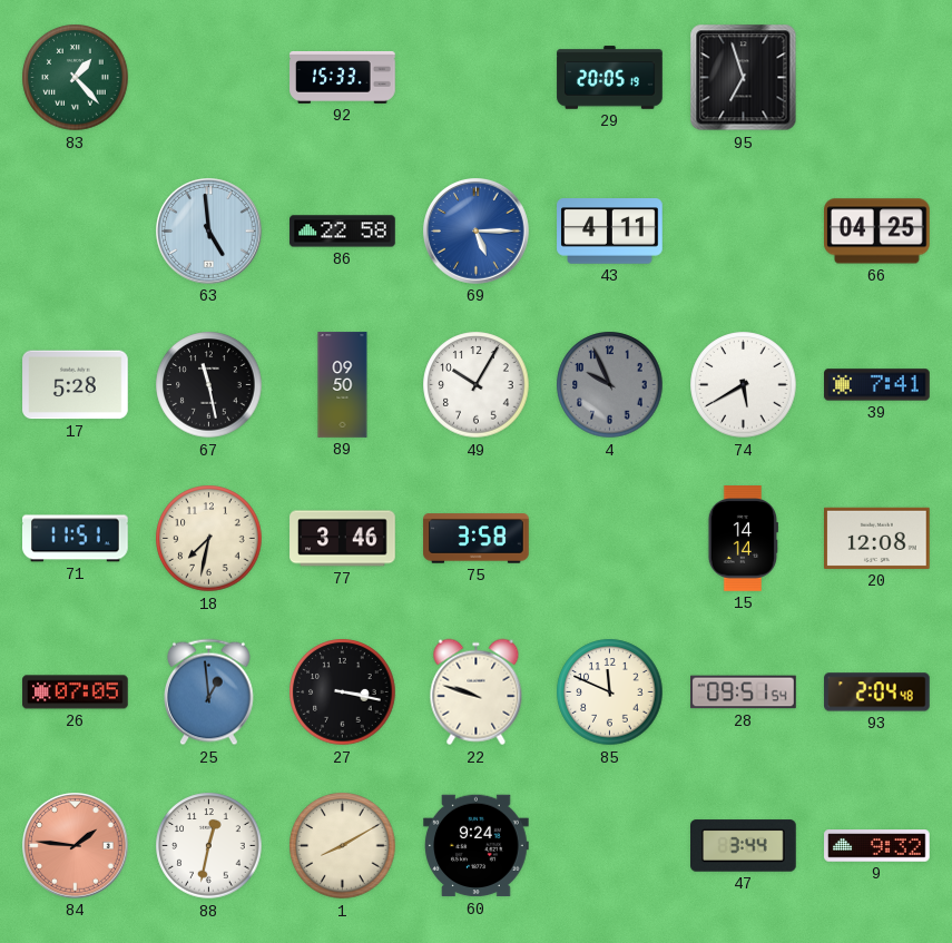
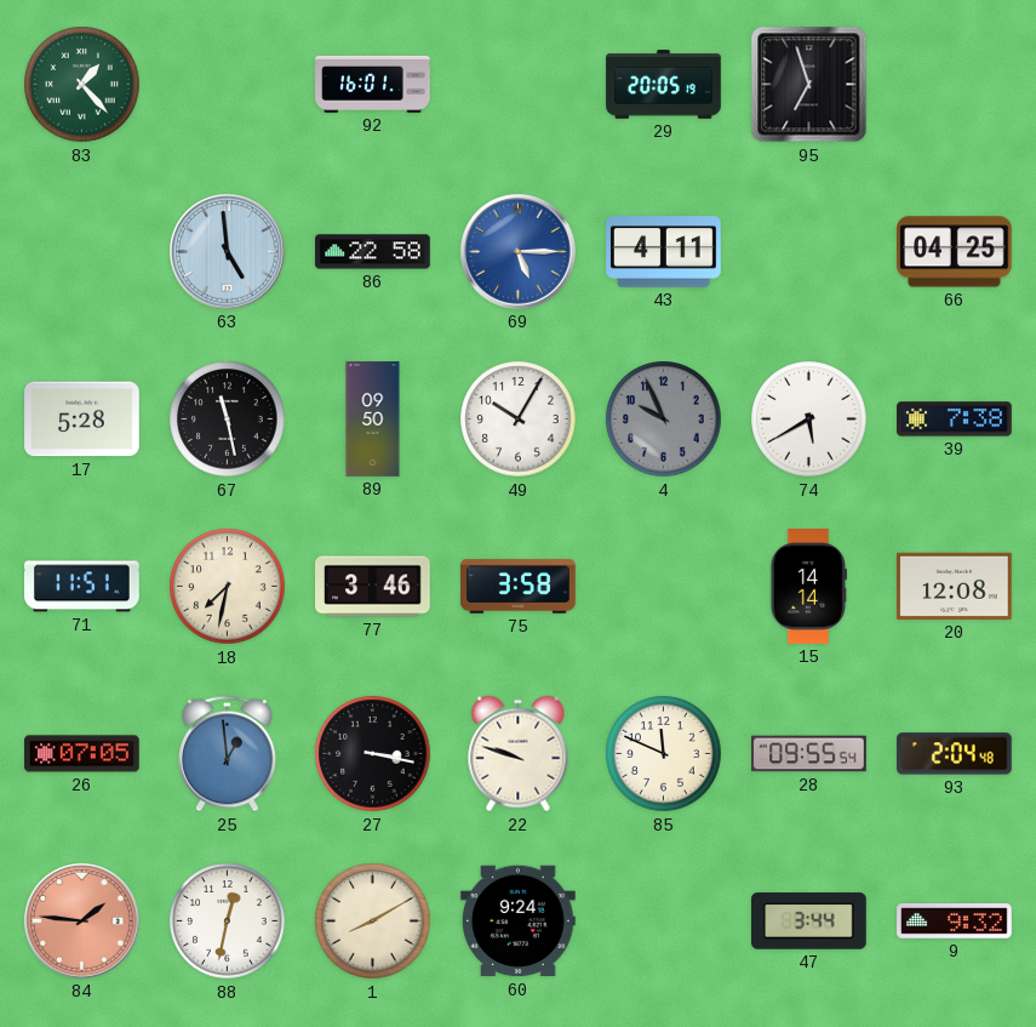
92: 15:33 -> 16:01 (373, 84)
39: 7:41 -> 7:38 (955, 420)
28: 09:51 -> 09:55 (809, 754)
